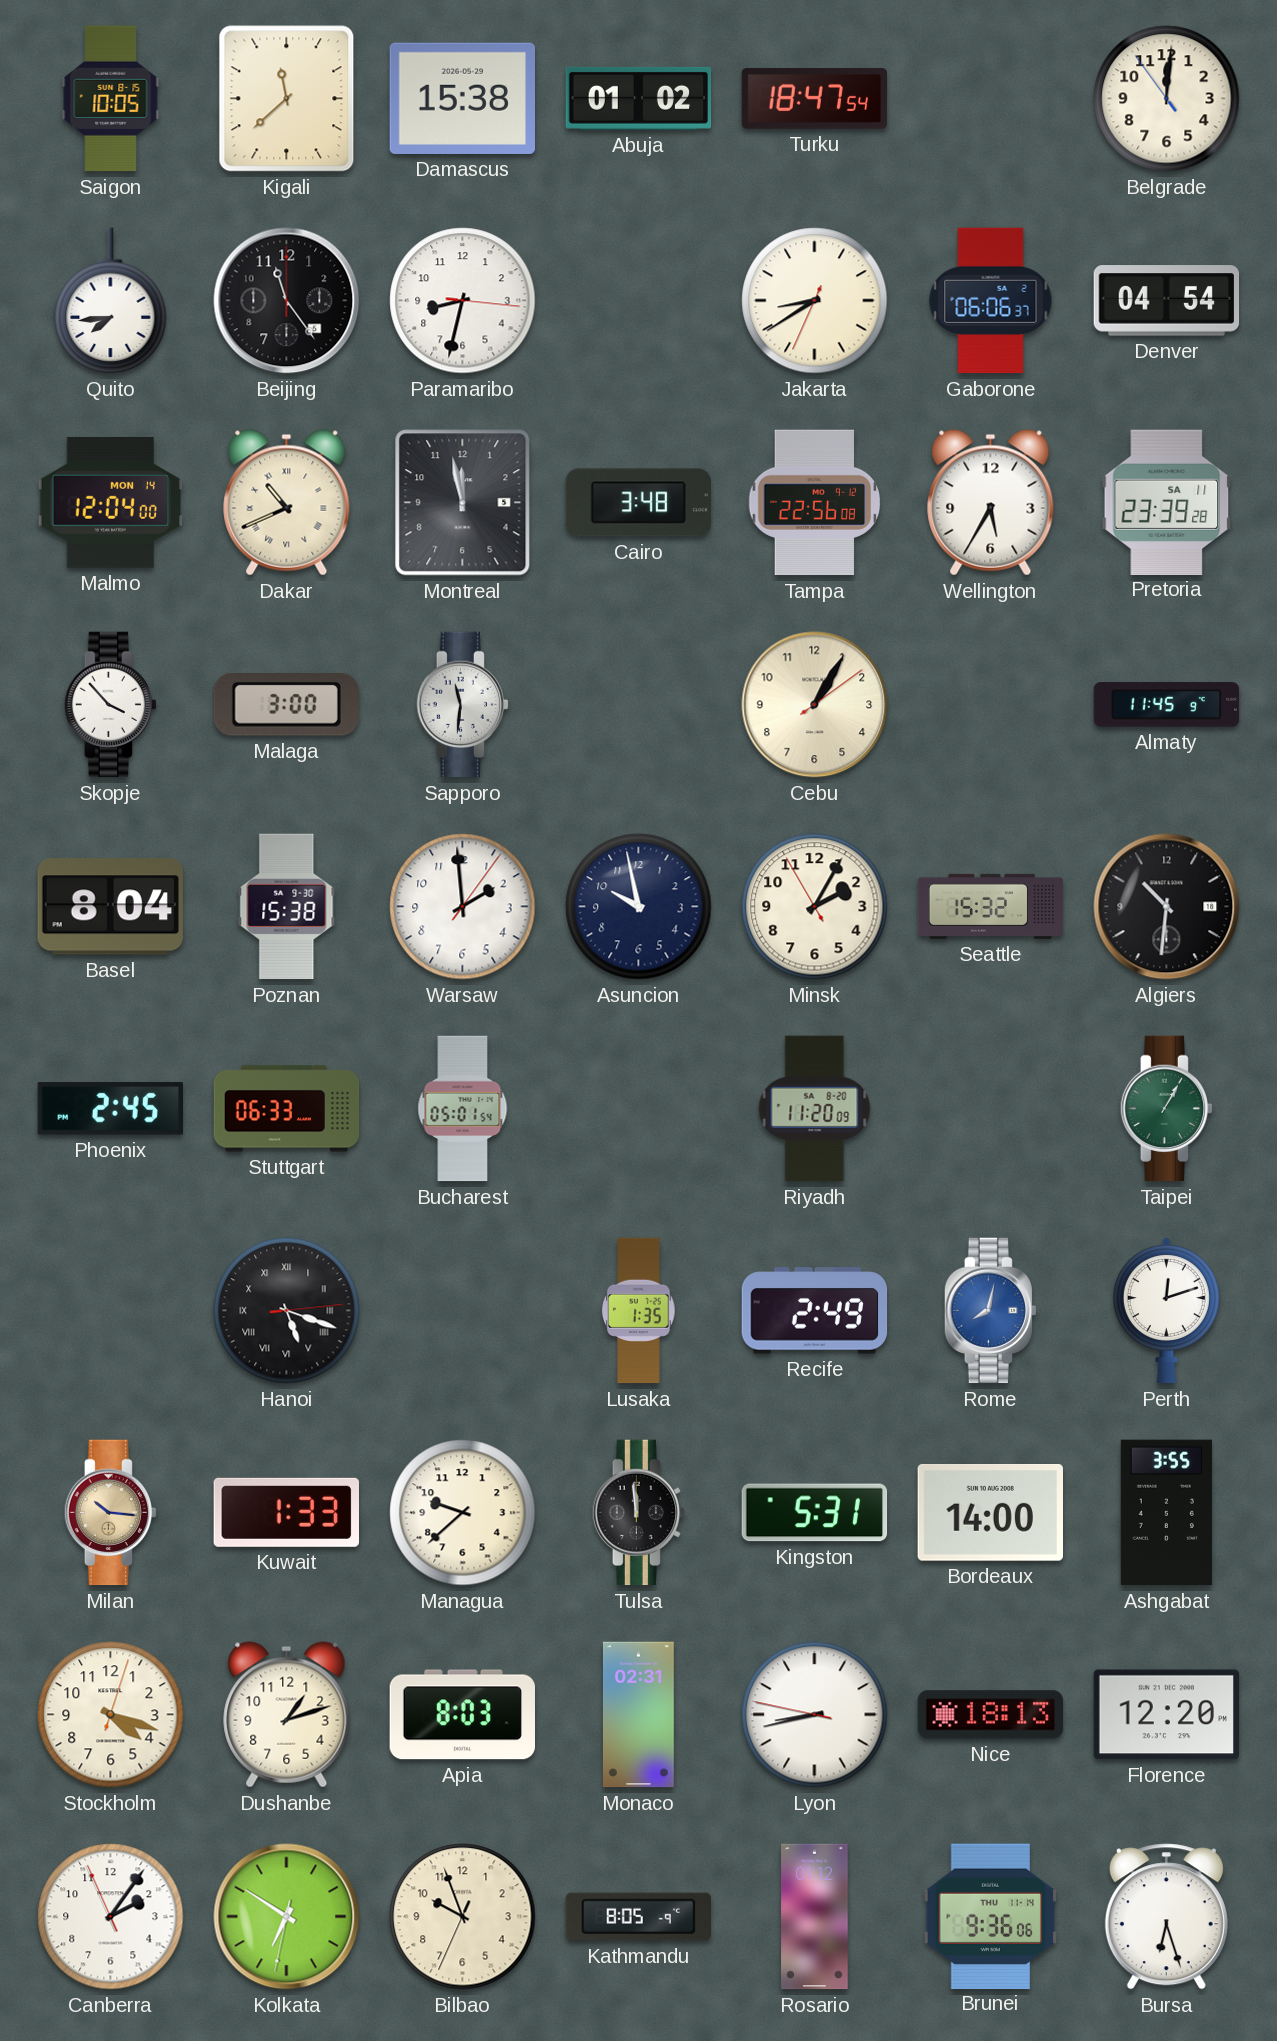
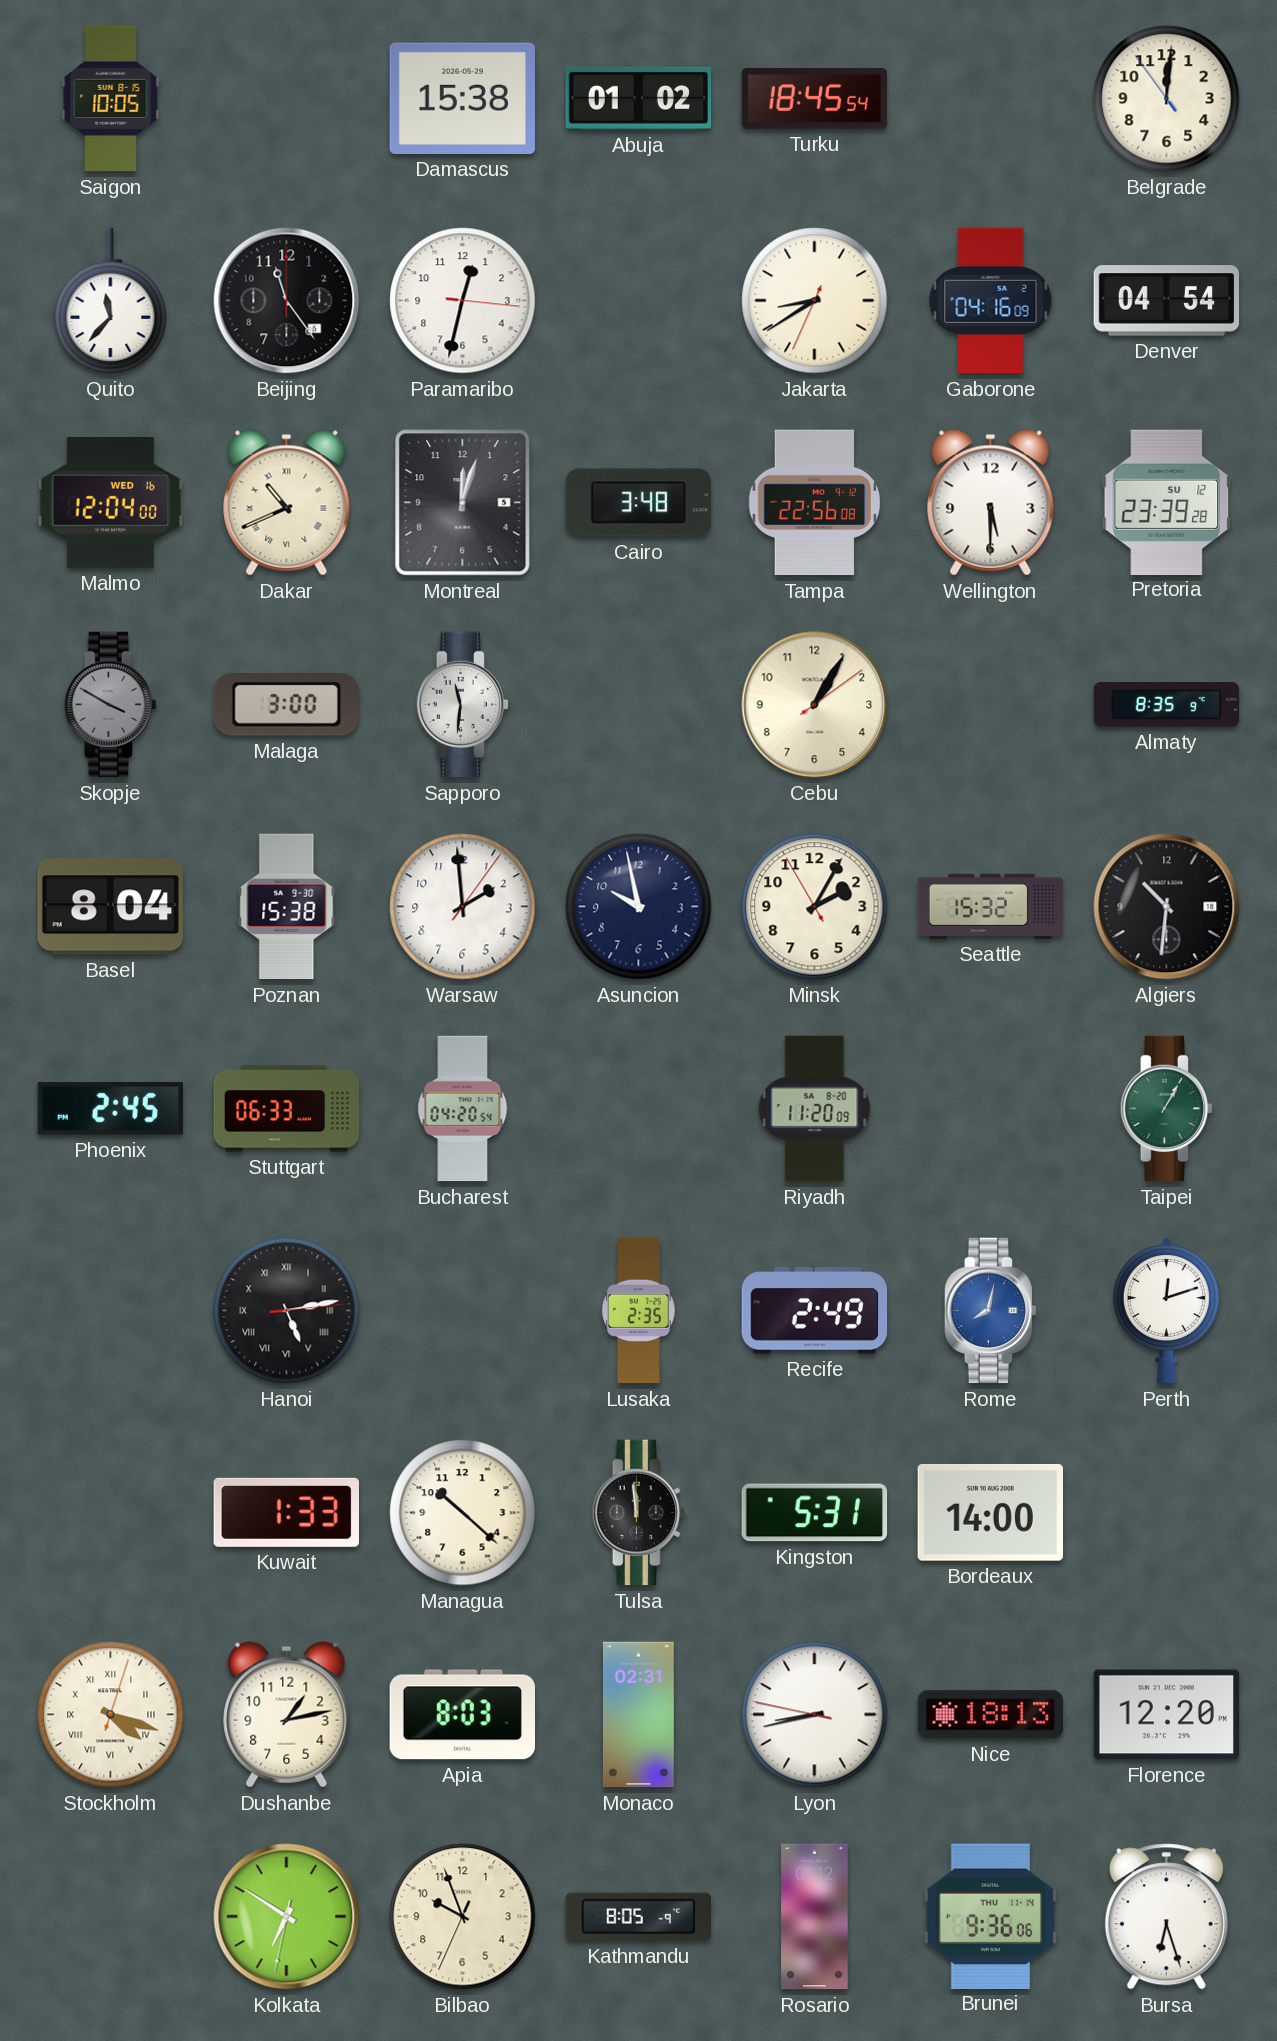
Kigali: 11:38 -> none (287, 99)
Turku: 18:47 -> 18:45 (815, 99)
Quito: 7:44 -> 11:37 (111, 301)
Paramaribo: 8:32 -> 12:32 (463, 301)
Gaborone: 06:06 -> 04:16 (991, 301)
Malmo date: MON 14 -> WED 16 (111, 503)
Montreal: 11:58 -> 12:03 (463, 503)
Wellington: 5:35 -> 5:30 (991, 503)
Pretoria date: SA 11 -> SU 12 (1167, 502)
Skopje: 3:53 -> 3:50 (110, 705)
Skopje dial: white -> grey (110, 705)
Almaty: 11:45 -> 8:35 (1167, 705)
Bucharest: 05:01 -> 04:20 (463, 1109)
Hanoi: 5:18 -> 5:13 (287, 1311)
Lusaka: 1:35 -> 2:35 (639, 1311)
Milan: 10:16 -> none (110, 1513)
Managua: 9:38 -> 10:22 (463, 1513)
Ashgabat: 3:55 -> none (1166, 1513)
Stockholm numerals: Arabic -> Roman (111, 1715)
Dushanbe: 1:12 -> 1:13 (287, 1715)
Canberra: 2:05 -> none (111, 1917)
